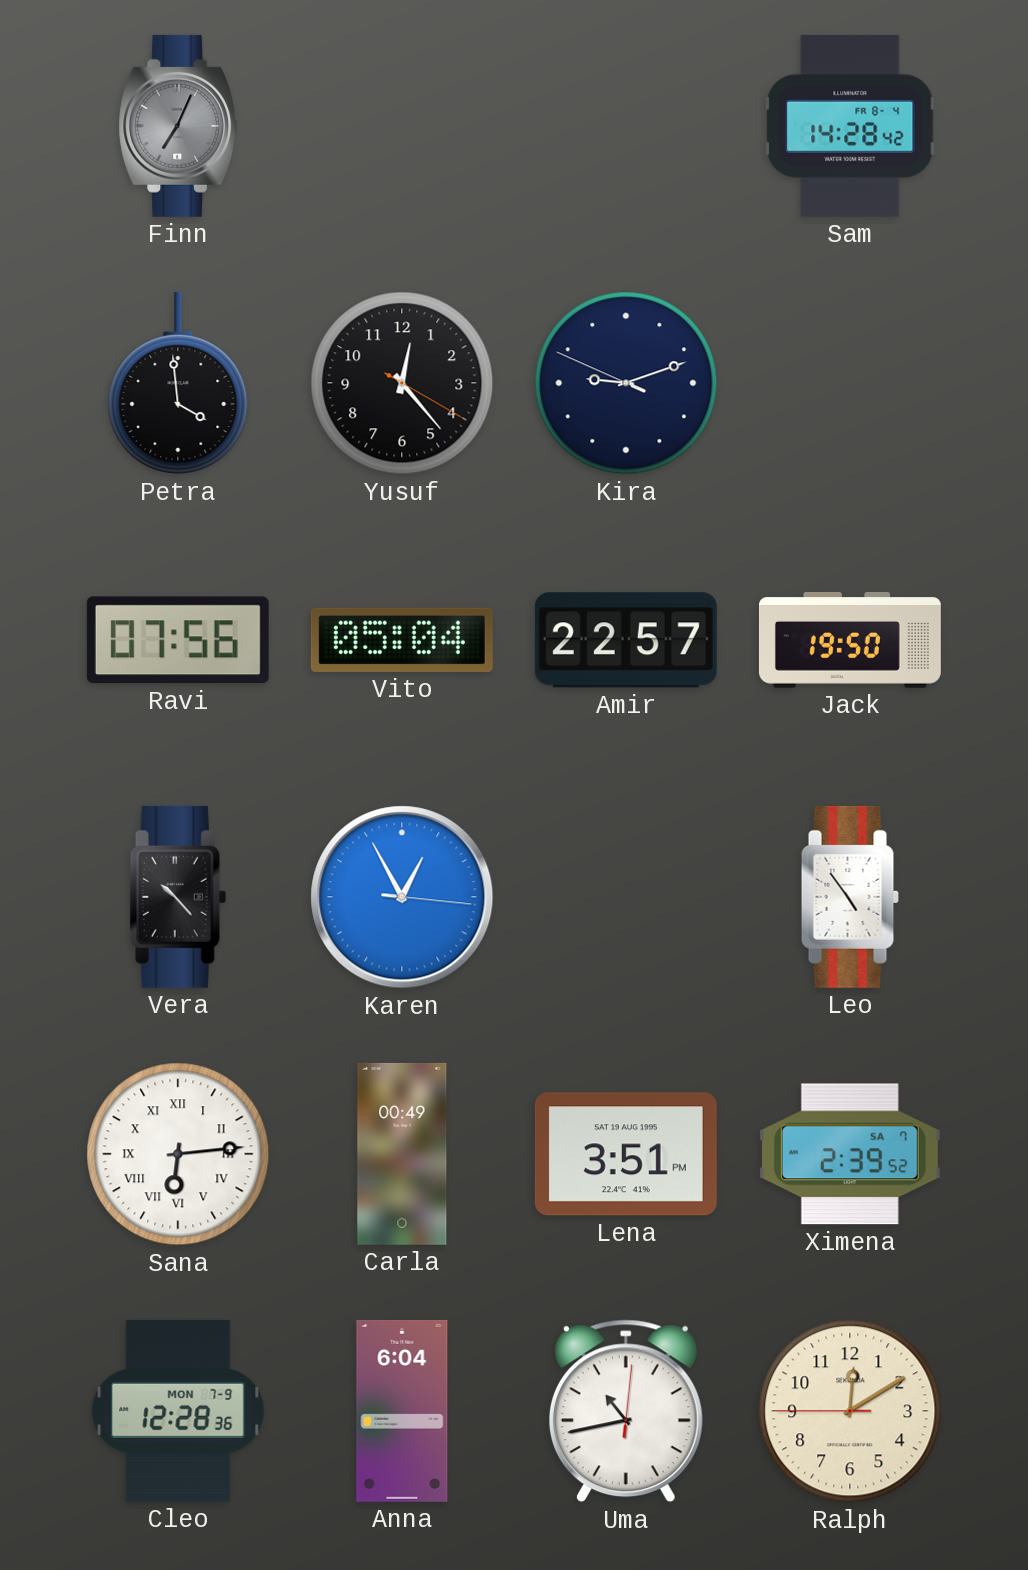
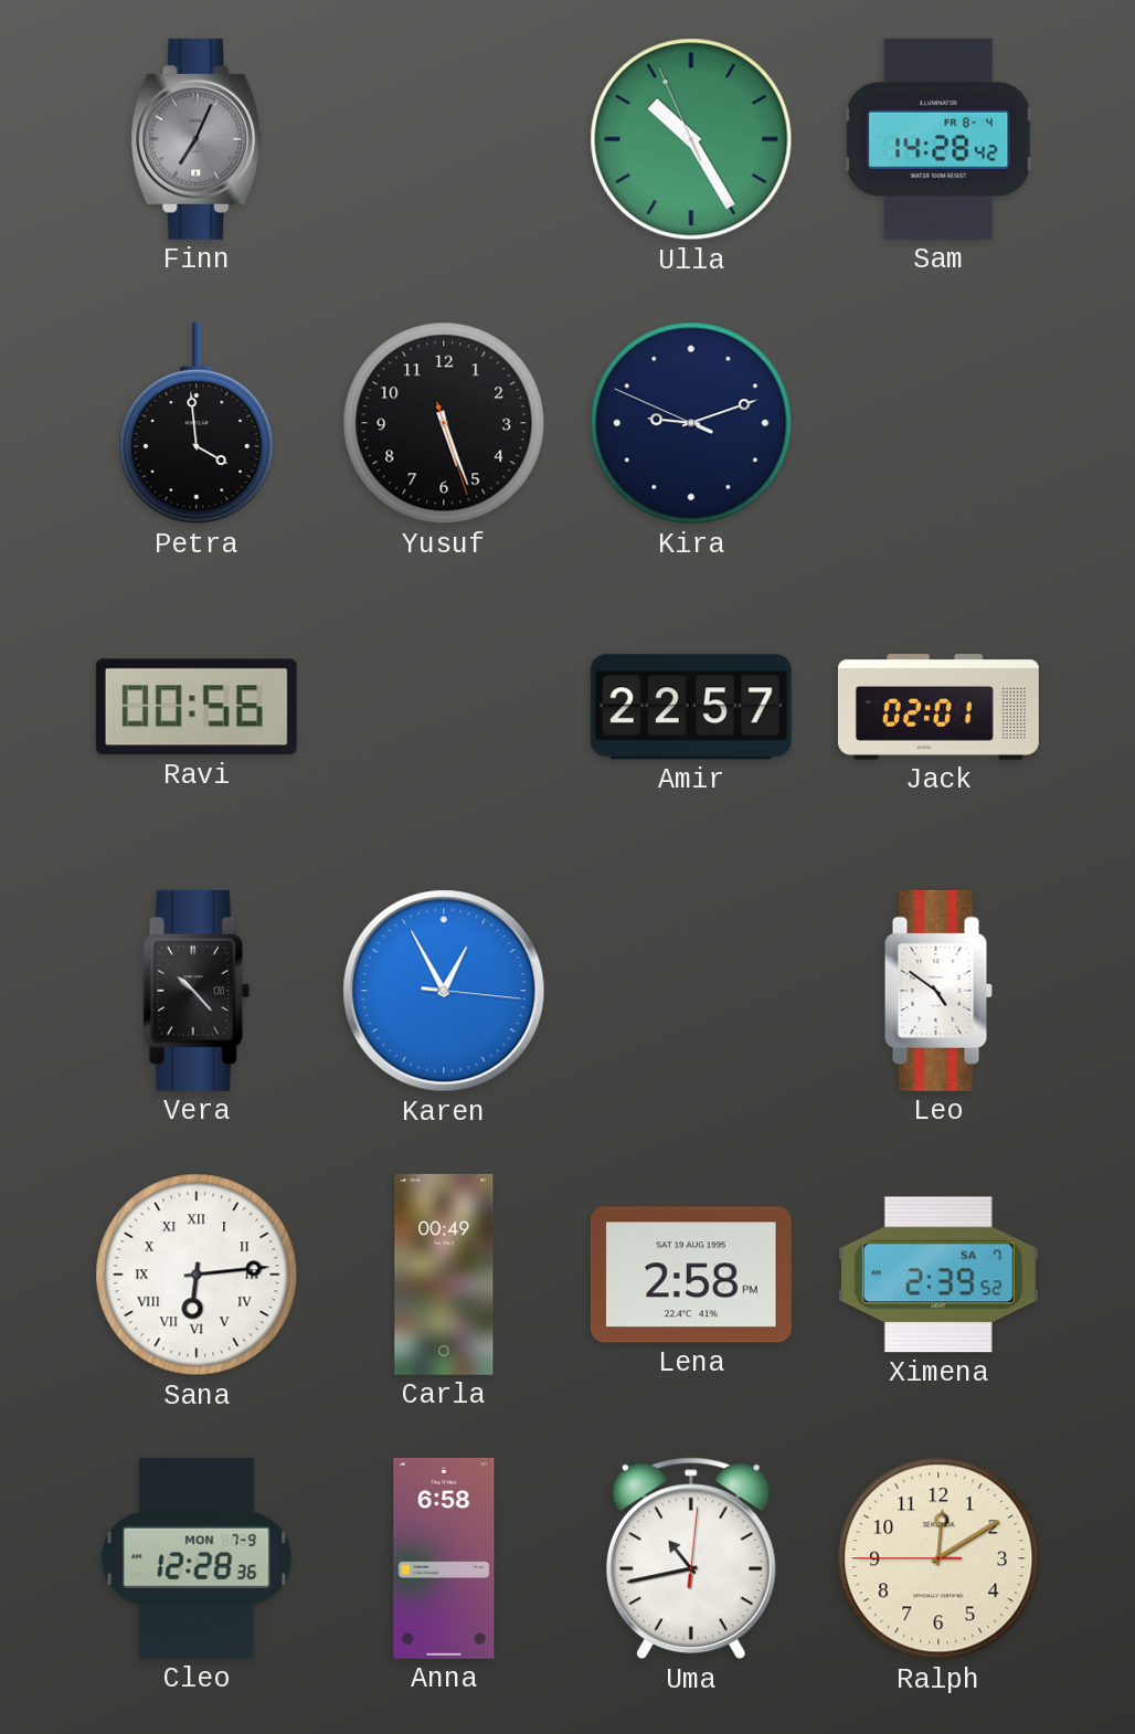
Ulla: none -> 10:24 (691, 139)
Yusuf: 12:23 -> 5:26 (444, 423)
Ravi: 07:56 -> 00:56 (197, 707)
Vito: 05:04 -> none (402, 640)
Jack: 19:50 -> 02:01 (938, 708)
Leo: 4:54 -> 4:51 (938, 991)
Lena: 3:51 -> 2:58 (691, 1275)
Anna: 6:04 -> 6:58 (444, 1558)
